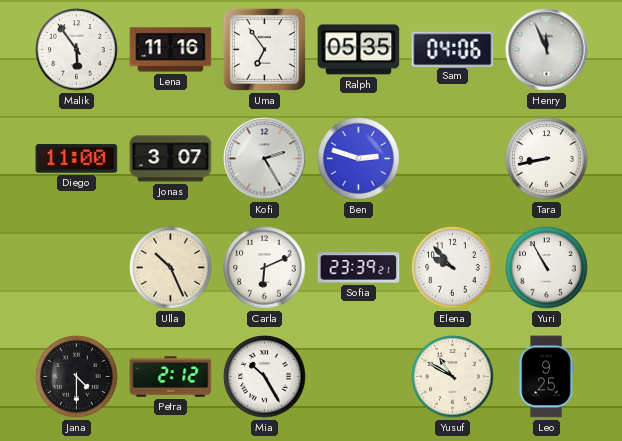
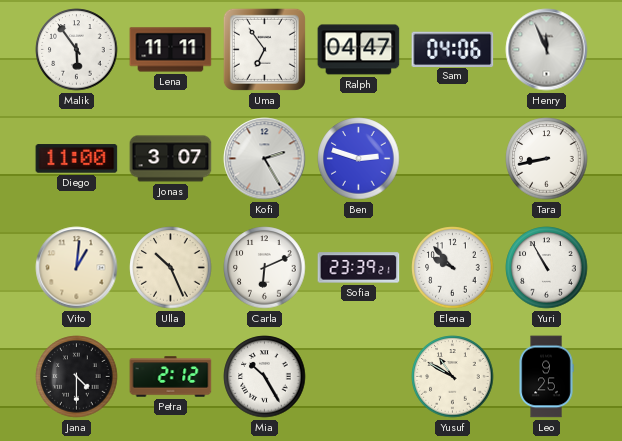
Lena: 11:16 -> 11:11 (171, 50)
Ralph: 05:35 -> 04:47 (359, 50)
Vito: none -> 1:01 (77, 268)
